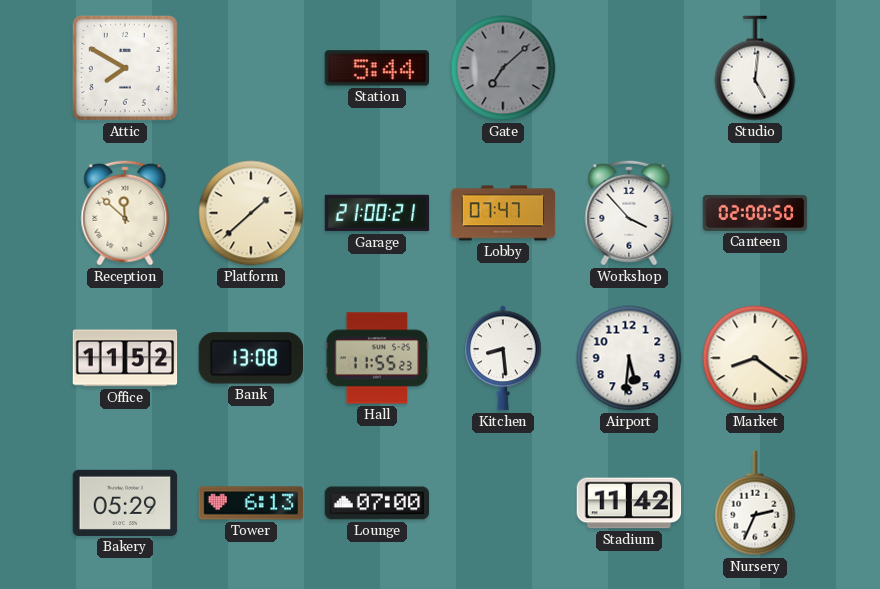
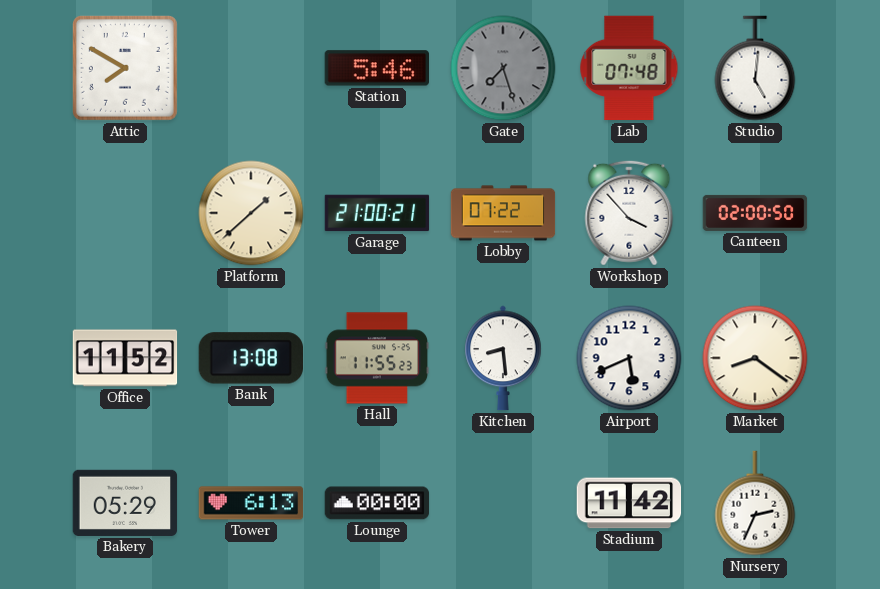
Station: 5:44 -> 5:46 (376, 68)
Gate: 7:08 -> 7:27 (503, 68)
Lab: none -> 07:48 (629, 68)
Reception: 11:52 -> none (125, 213)
Lobby: 07:47 -> 07:22 (503, 213)
Airport: 5:31 -> 5:41 (629, 358)
Lounge: 07:00 -> 00:00 (377, 503)
